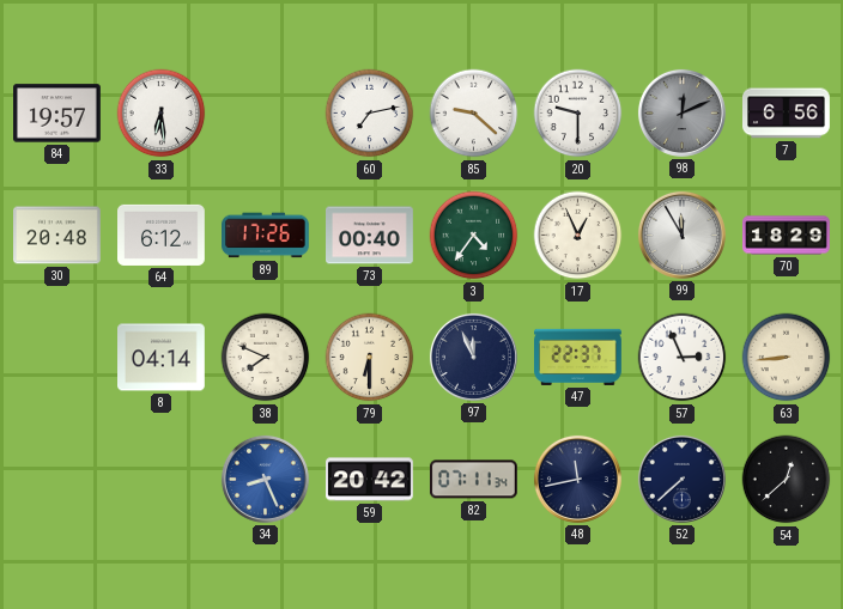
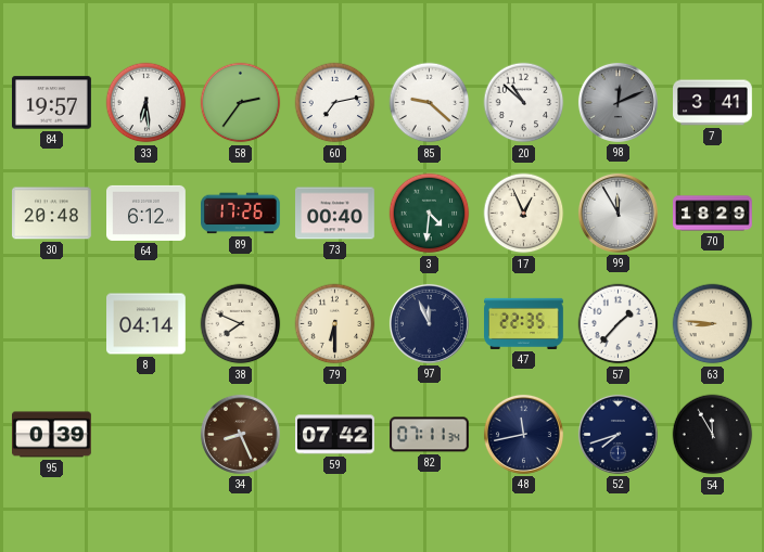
58: none -> 2:36 (241, 103)
20: 9:30 -> 10:52 (524, 103)
7: 6:56 -> 3:41 (713, 103)
3: 4:36 -> 4:31 (430, 214)
47: 22:37 -> 22:35 (524, 323)
57: 2:56 -> 1:37 (619, 324)
63: 8:44 -> 8:46 (713, 324)
95: none -> 0:39 (52, 435)
34 dial: blue -> brown (240, 434)
59: 20:42 -> 07:42 (335, 435)
52: 7:38 -> 7:42 (617, 434)
54: 12:38 -> 11:55 (713, 435)
